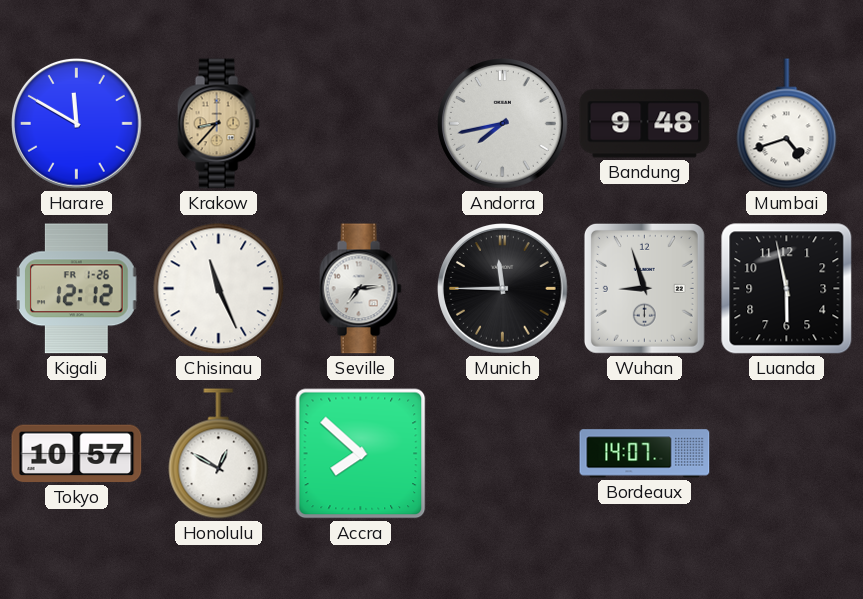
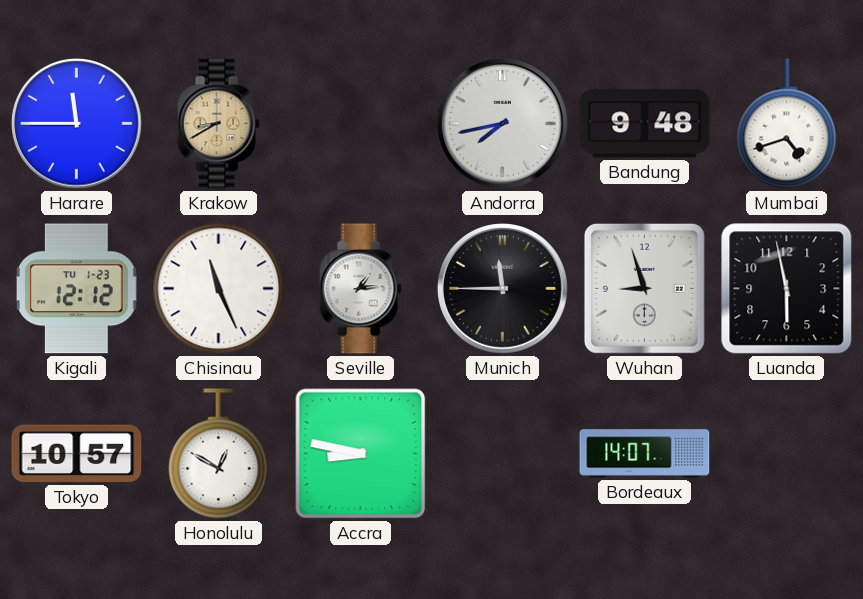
Harare: 11:50 -> 11:45 (77, 124)
Krakow: 8:37 -> 8:40 (218, 124)
Kigali date: FR 1-26 -> TU 1-23 (76, 289)
Seville: 7:14 -> 1:14 (360, 289)
Accra: 7:52 -> 8:47 (361, 454)
